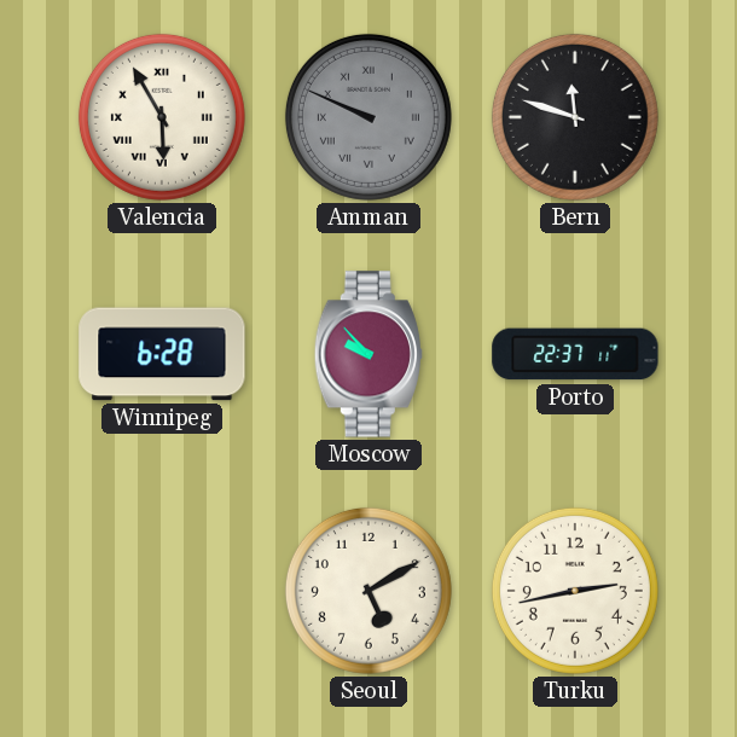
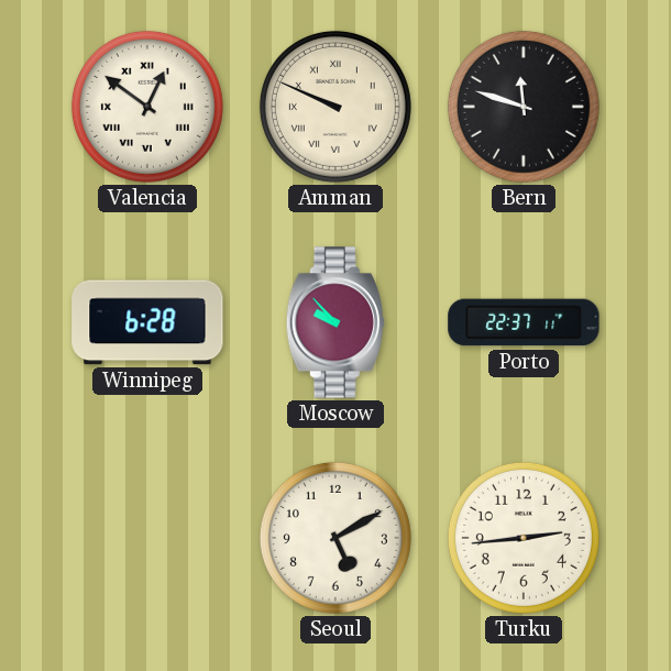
Valencia: 5:55 -> 12:51 (147, 107)
Amman dial: grey -> cream (335, 107)
Turku: 2:43 -> 2:44 (524, 538)
